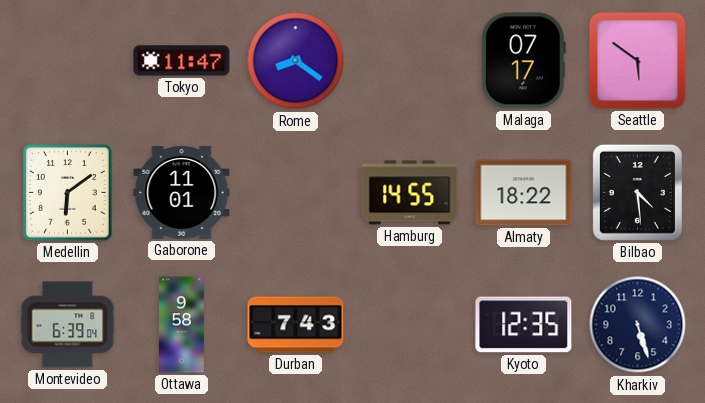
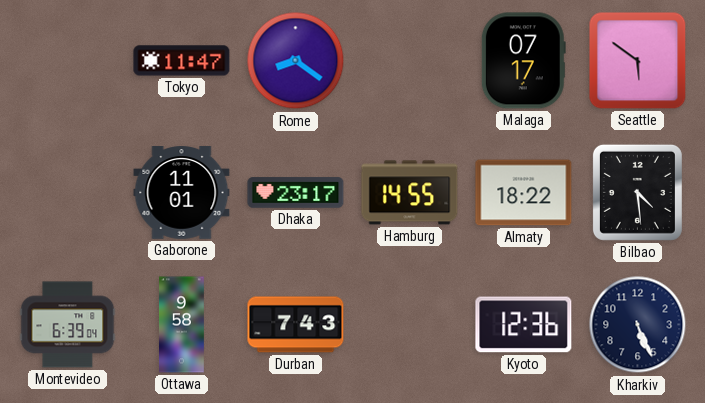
Medellin: 6:09 -> none (68, 193)
Dhaka: none -> 23:17 (296, 193)
Kyoto: 12:35 -> 12:36 (524, 325)
Kharkiv: 5:27 -> 5:26 (638, 325)
